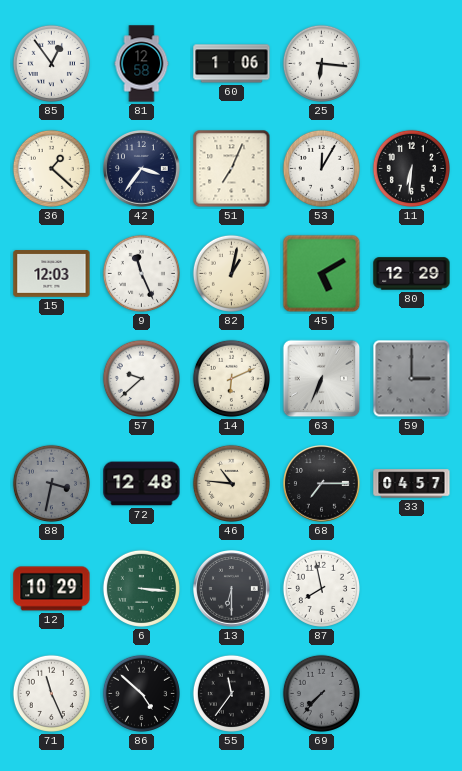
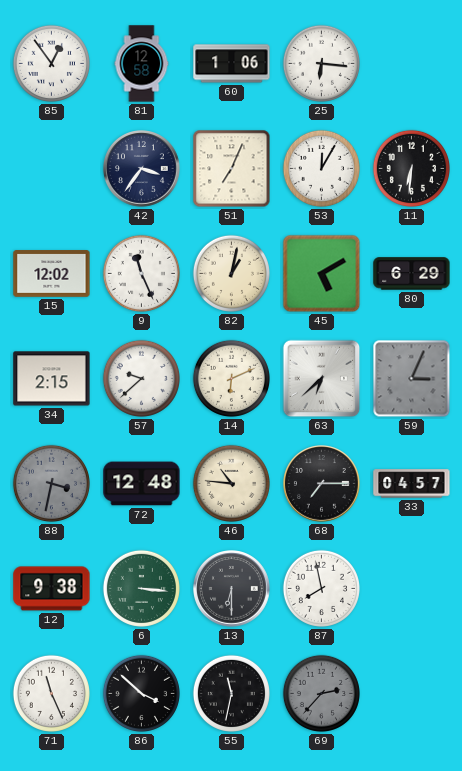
36: 1:22 -> none (51, 168)
15: 12:03 -> 12:02 (52, 274)
80: 12:29 -> 6:29 (412, 274)
34: none -> 2:15 (52, 379)
63: 6:34 -> 6:38 (322, 379)
59: 3:00 -> 3:04 (412, 379)
12: 10:29 -> 9:38 (52, 589)
86: 4:52 -> 3:52 (141, 693)
55: 11:36 -> 11:32 (231, 693)
69: 7:37 -> 2:37 (321, 693)
